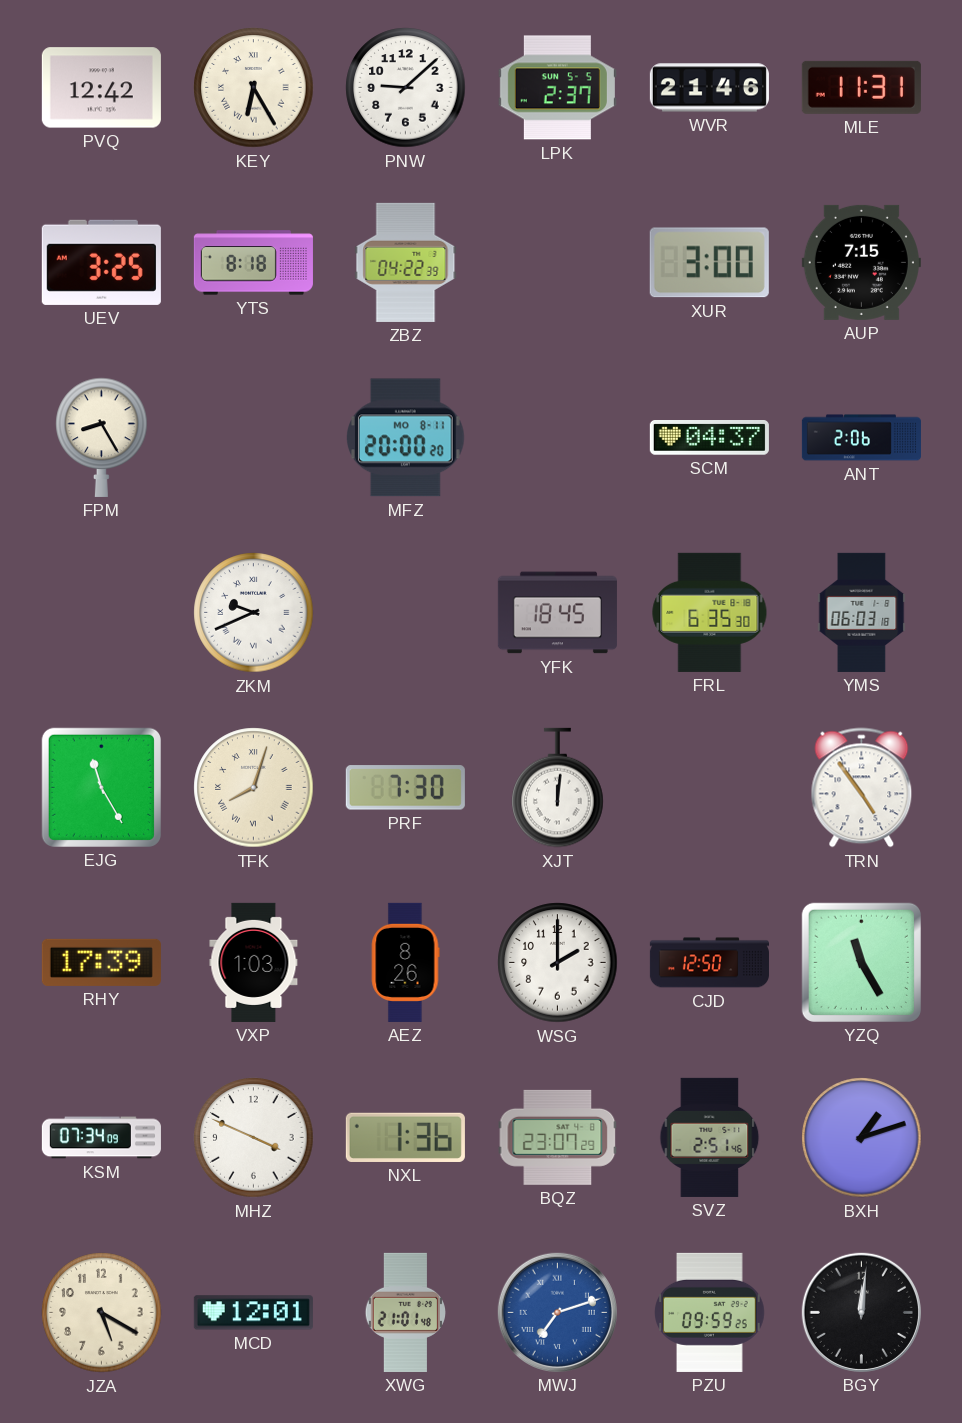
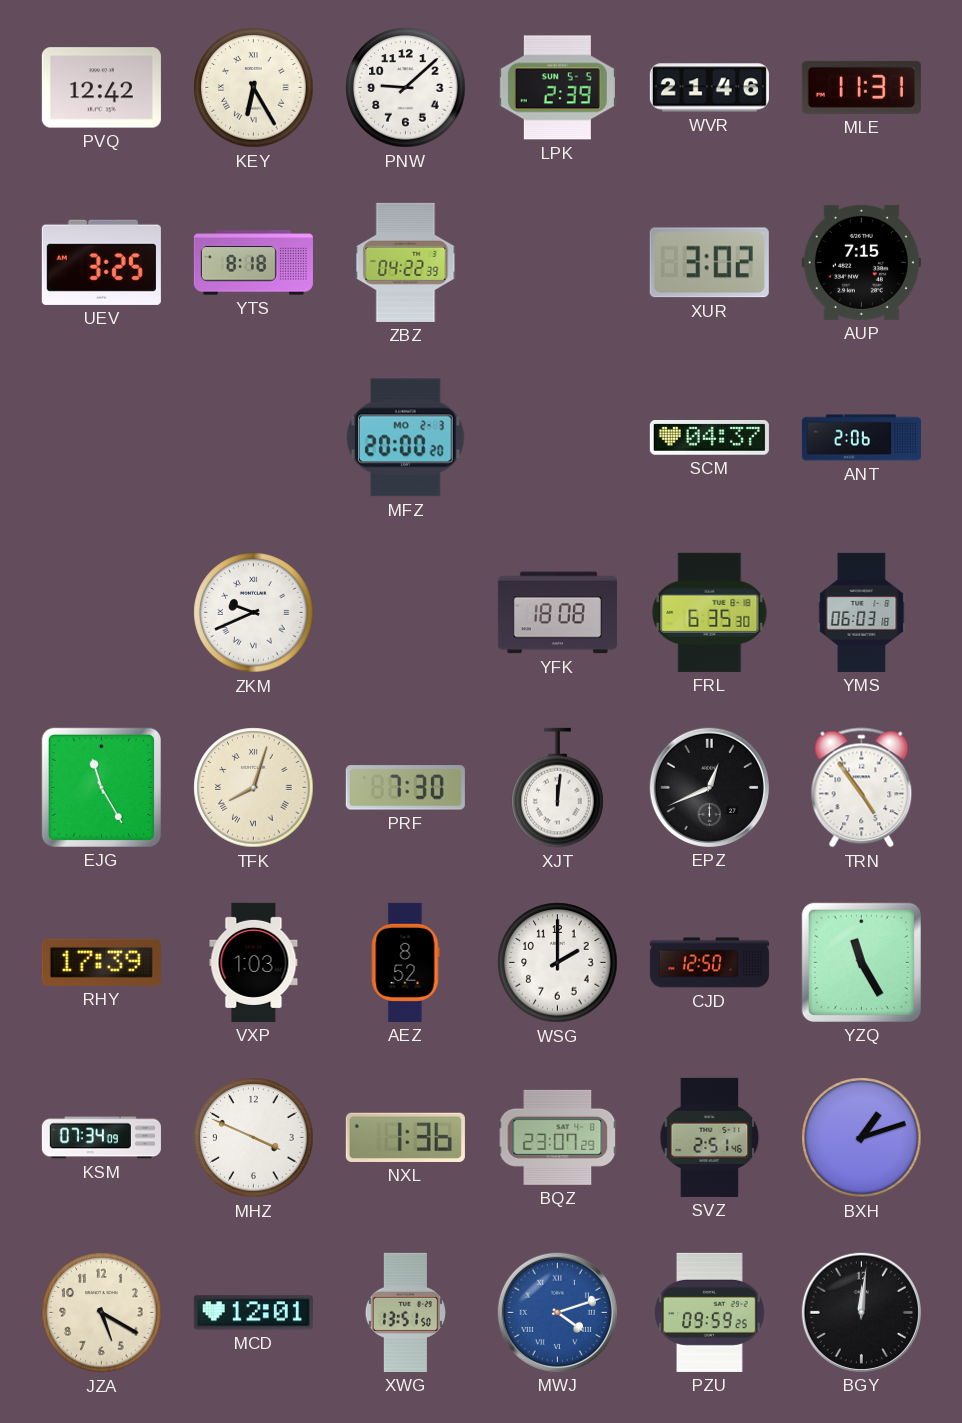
LPK: 2:37 -> 2:39 (557, 88)
XUR: 3:00 -> 3:02 (709, 263)
FPM: 8:25 -> none (102, 437)
MFZ date: MO 8-11 -> MO 2-3 (406, 438)
YFK: 18:45 -> 18:08 (557, 613)
EPZ: none -> 12:41 (709, 787)
AEZ: 8:26 -> 8:52 (405, 962)
XWG: 21:01 -> 13:51 (405, 1312)
MWJ: 7:12 -> 4:12 (557, 1312)
